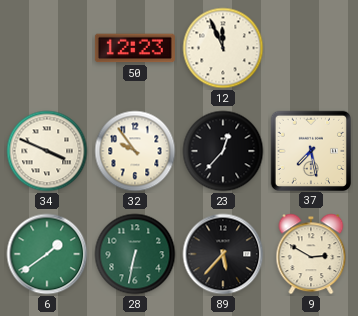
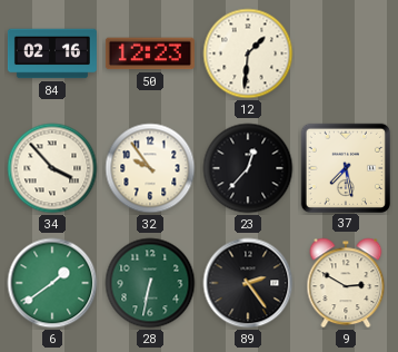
84: none -> 02:16 (52, 53)
12: 11:56 -> 1:31 (248, 53)
34: 3:49 -> 3:53 (52, 168)
89: 5:37 -> 2:24 (248, 283)
